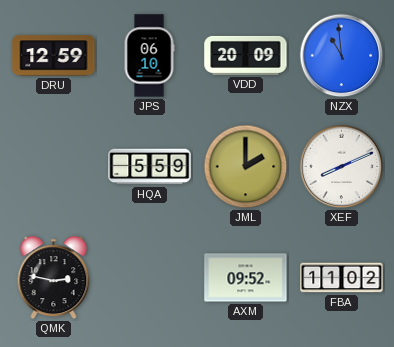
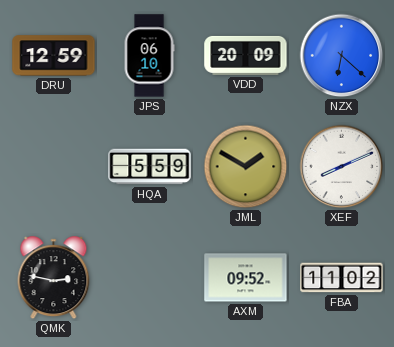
NZX: 10:59 -> 6:22 (342, 56)
JML: 2:00 -> 1:50 (246, 167)
